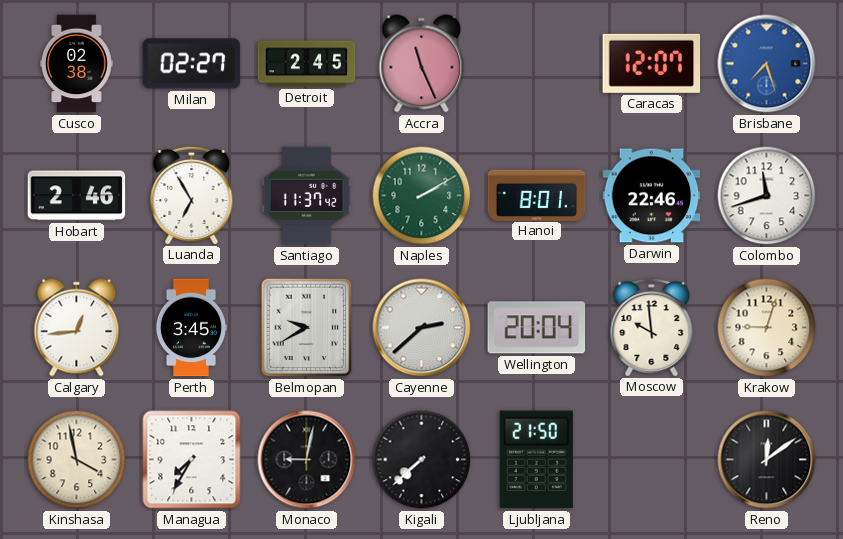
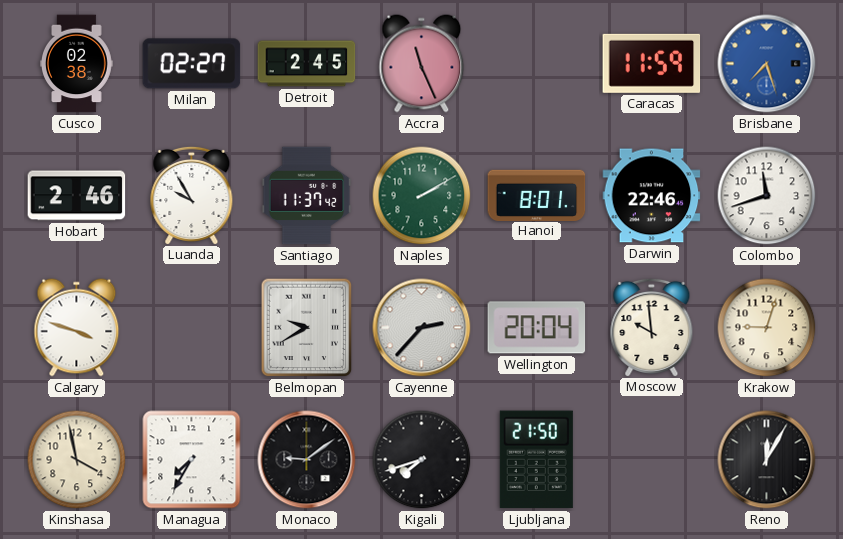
Caracas: 12:07 -> 11:59 (652, 63)
Luanda: 6:55 -> 9:55 (192, 195)
Calgary: 12:44 -> 3:48 (77, 328)
Perth: 3:45 -> none (190, 328)
Cayenne: 2:38 -> 2:37 (422, 328)
Monaco: 9:02 -> 9:09 (307, 460)
Kigali: 7:38 -> 7:42 (422, 460)
Reno: 12:09 -> 12:05 (767, 460)
